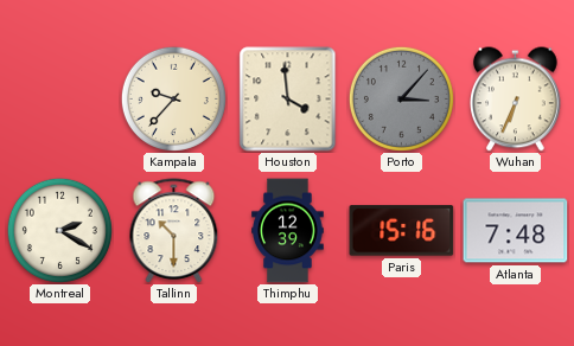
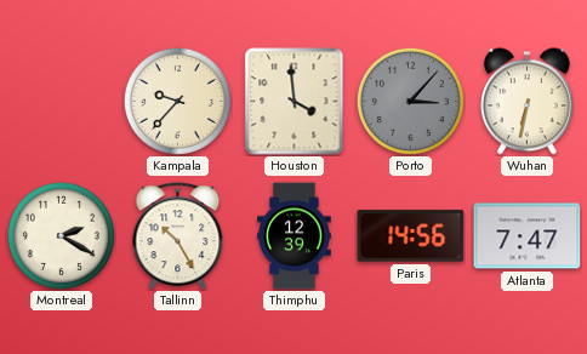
Wuhan: 6:34 -> 6:32 (528, 102)
Tallinn: 10:30 -> 10:25 (178, 236)
Paris: 15:16 -> 14:56 (411, 236)
Atlanta: 7:48 -> 7:47 (528, 236)
